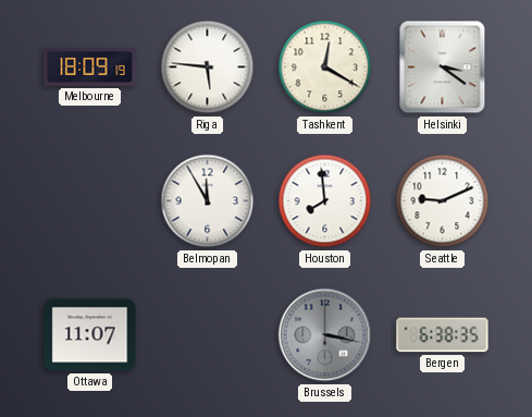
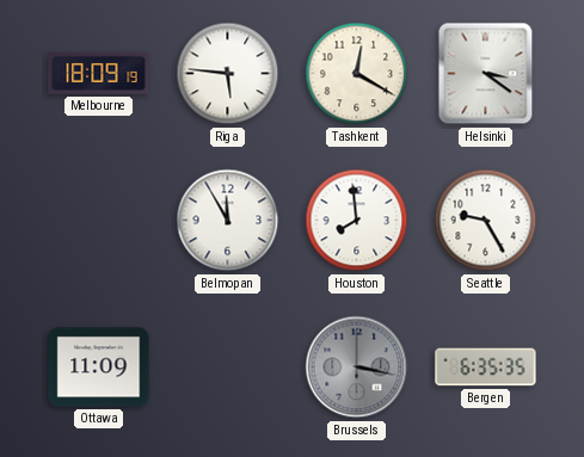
Seattle: 9:11 -> 9:25 (486, 221)
Ottawa: 11:07 -> 11:09 (99, 368)
Bergen: 6:38 -> 6:35 (486, 368)
